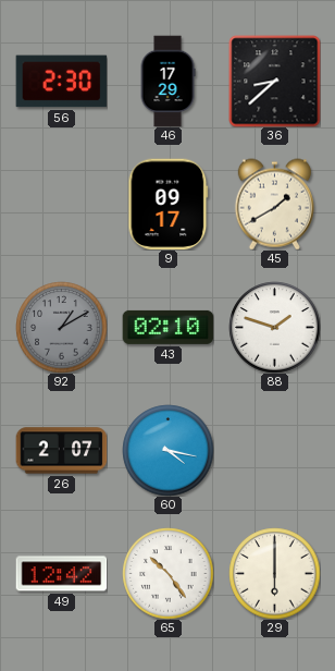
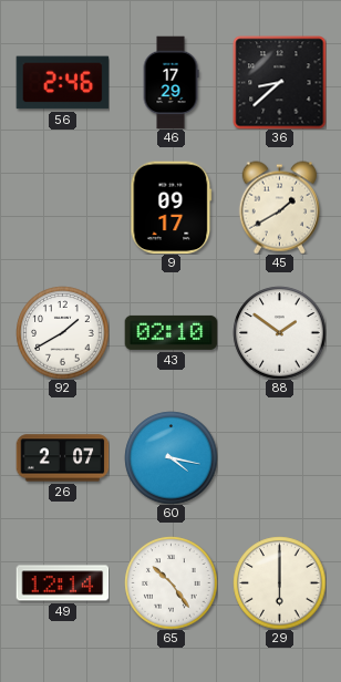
56: 2:30 -> 2:46 (62, 83)
92: 1:10 -> 1:40 (62, 332)
92 dial: grey -> white (62, 332)
88: 1:48 -> 1:51 (279, 332)
49: 12:42 -> 12:14 (62, 583)
